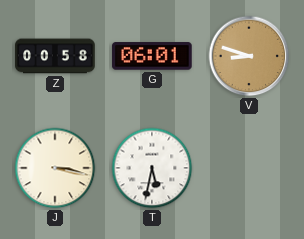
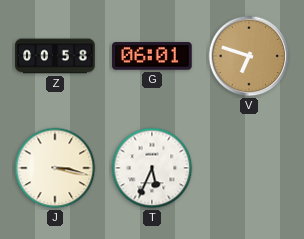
V: 8:48 -> 6:48 (249, 56)
T: 5:32 -> 5:34 (152, 168)
